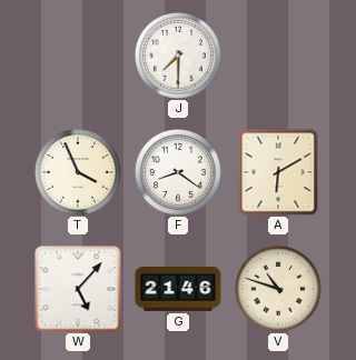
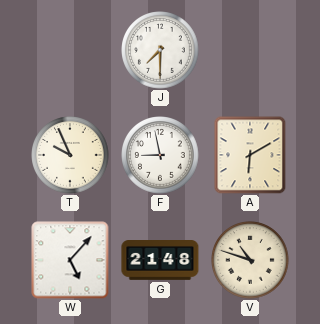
T: 3:56 -> 9:56 (70, 155)
F: 8:21 -> 8:58 (160, 155)
G: 21:46 -> 21:48 (160, 261)
